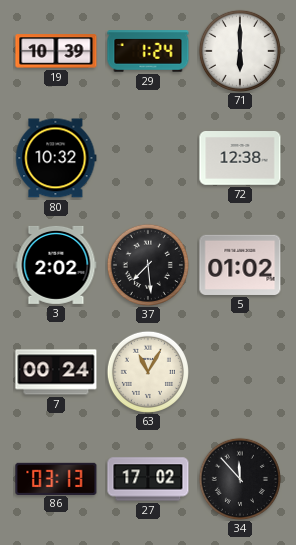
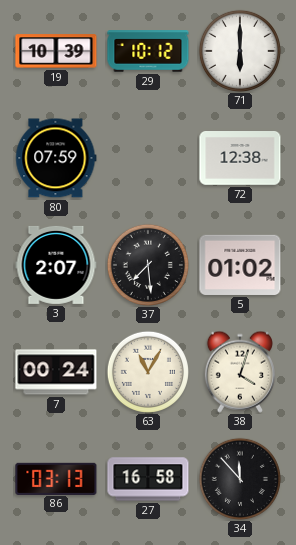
29: 1:24 -> 10:12 (148, 51)
80: 10:32 -> 07:59 (56, 158)
3: 2:02 -> 2:07 (56, 265)
38: none -> 4:03 (240, 372)
27: 17:02 -> 16:58 (148, 479)
